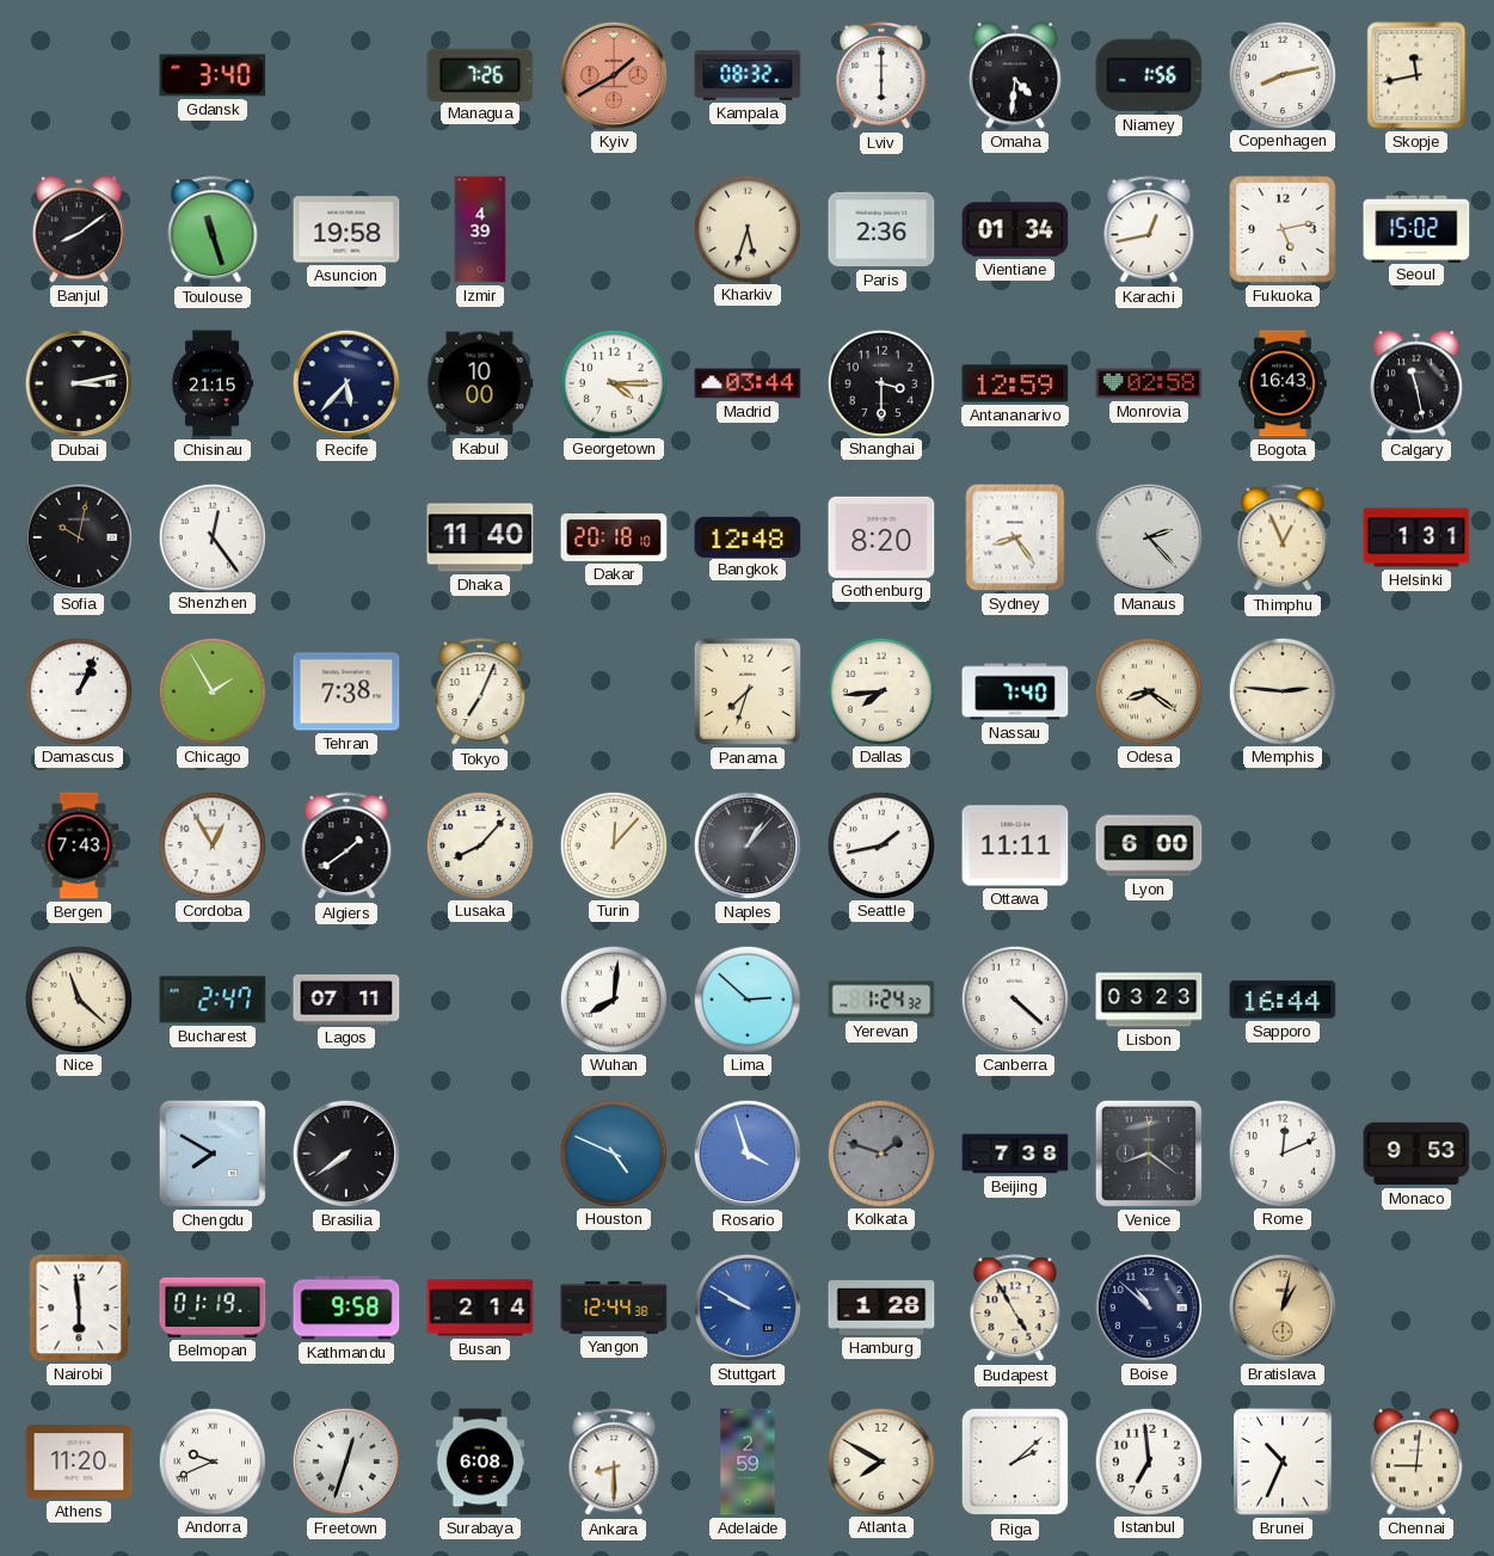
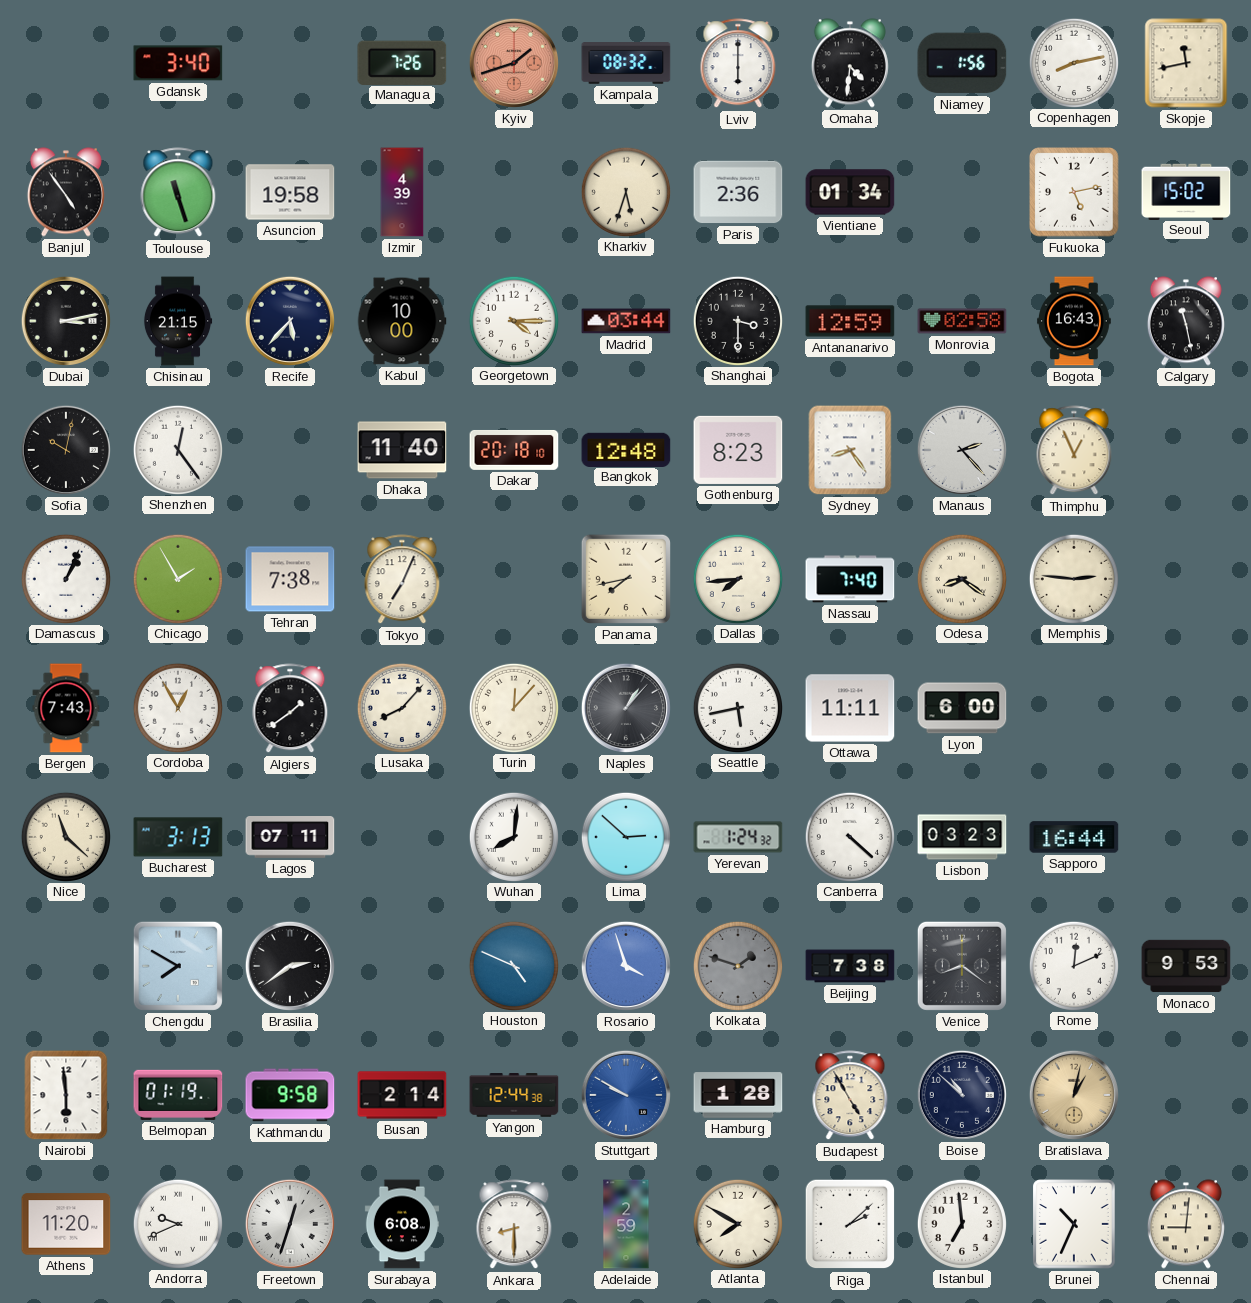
Kyiv: 1:40 -> 1:42 (514, 63)
Banjul: 8:09 -> 4:54 (66, 192)
Karachi: 12:43 -> none (1149, 230)
Gothenburg: 8:20 -> 8:23 (738, 450)
Helsinki: 1:31 -> none (1416, 537)
Panama: 7:33 -> 7:43 (626, 579)
Seattle: 1:43 -> 5:43 (737, 707)
Bucharest: 2:47 -> 3:13 (178, 837)
Brasilia: 7:39 -> 2:39 (290, 966)
